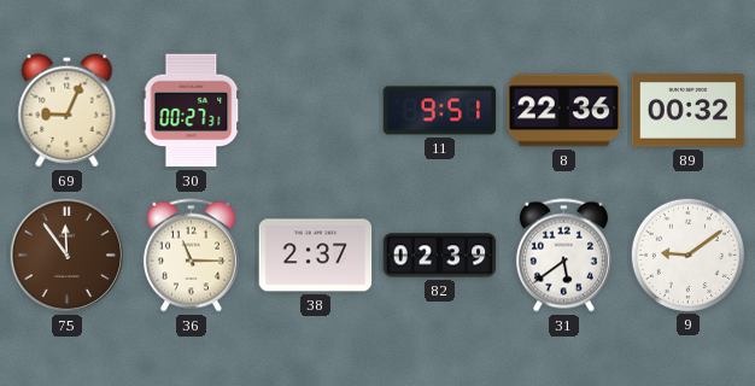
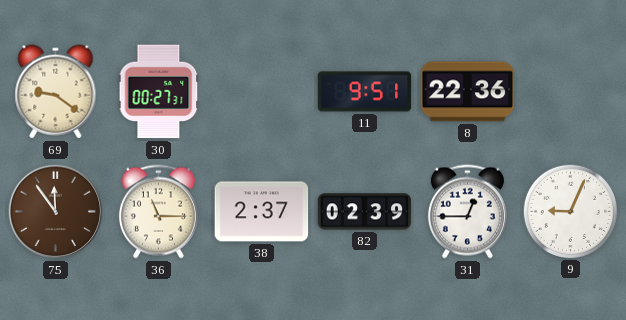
69: 9:04 -> 9:21 (56, 92)
89: 00:32 -> none (689, 111)
31: 5:39 -> 12:45 (467, 212)
9: 9:09 -> 9:04 (570, 211)
